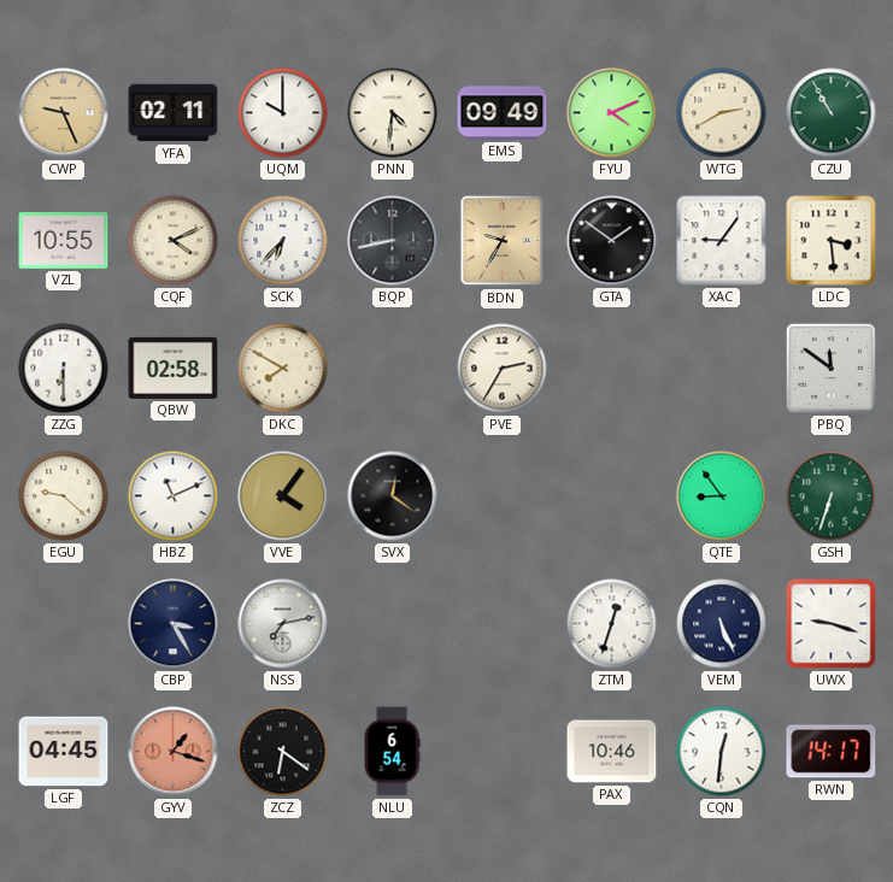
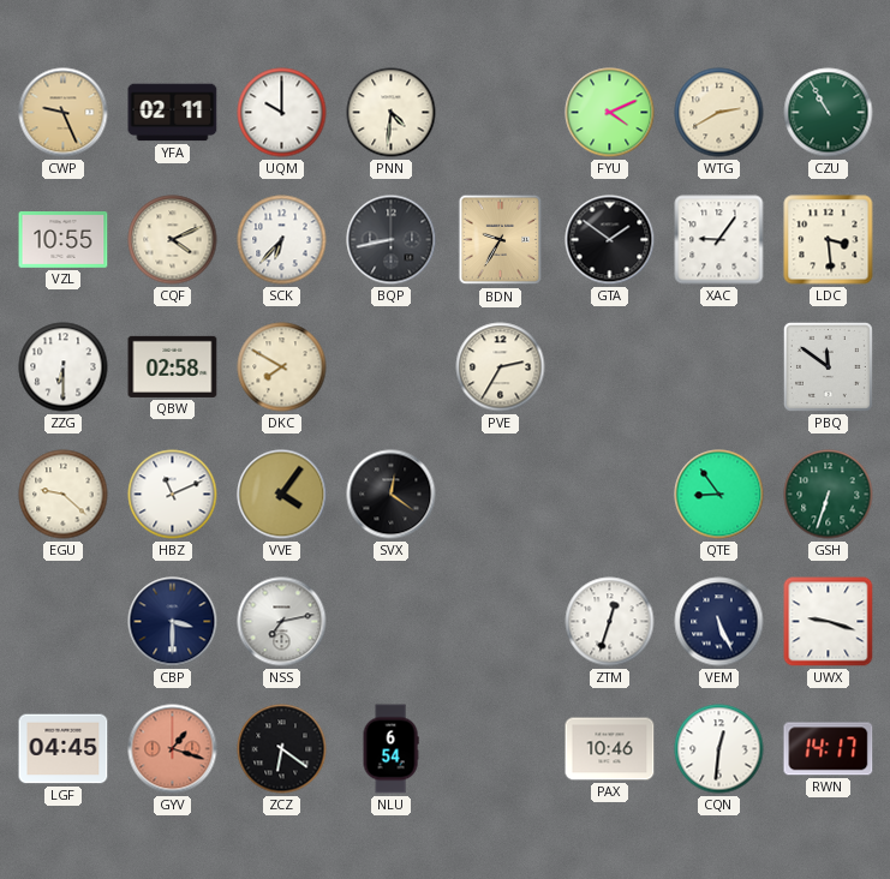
EMS: 09:49 -> none (503, 113)
CBP: 3:25 -> 3:30 (173, 622)
